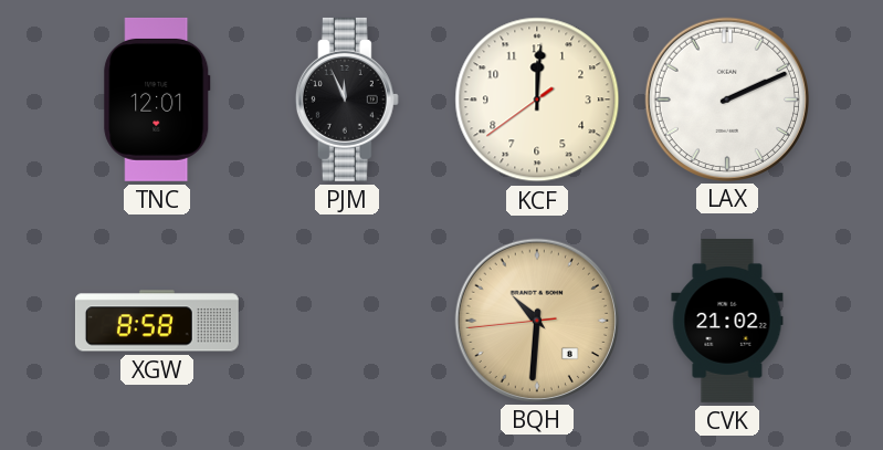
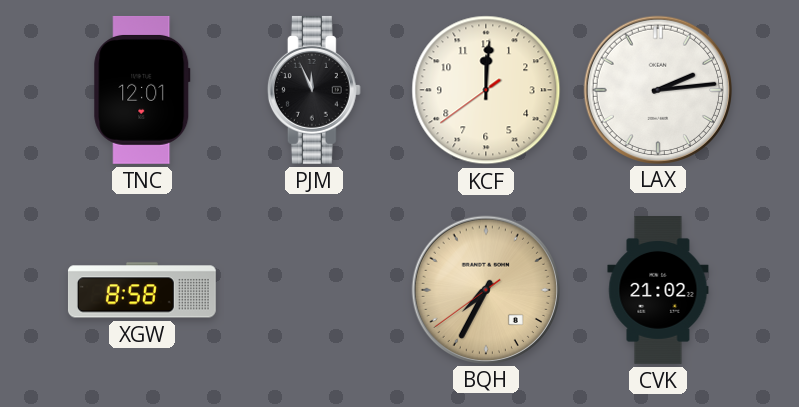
LAX: 2:11 -> 2:14 (657, 89)
BQH: 10:30 -> 7:34 (485, 289)
